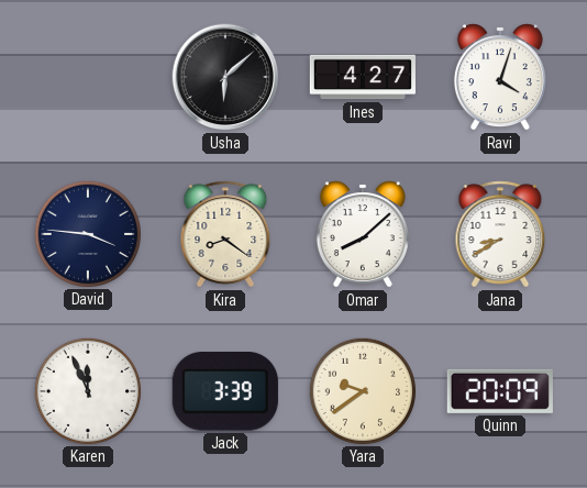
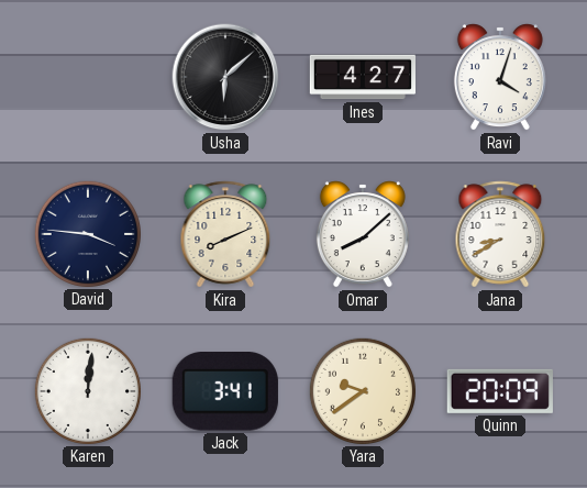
Kira: 8:21 -> 8:11 (225, 234)
Karen: 11:56 -> 12:01 (87, 390)
Jack: 3:39 -> 3:41 (225, 392)
